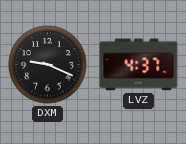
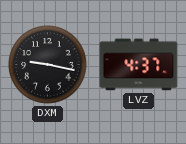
DXM: 9:19 -> 9:17 (48, 65)
